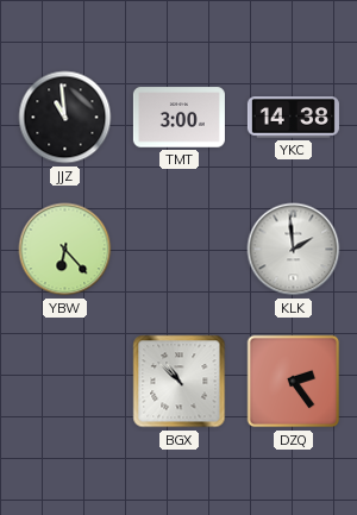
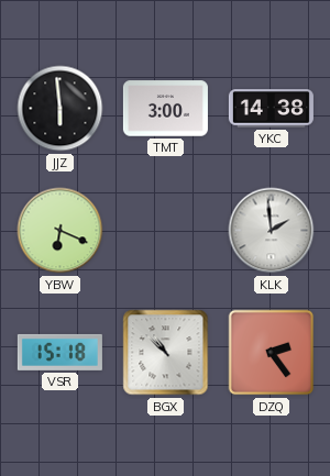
JJZ: 10:59 -> 5:59 (61, 109)
YBW: 6:23 -> 6:19 (61, 231)
VSR: none -> 15:18 (59, 352)
